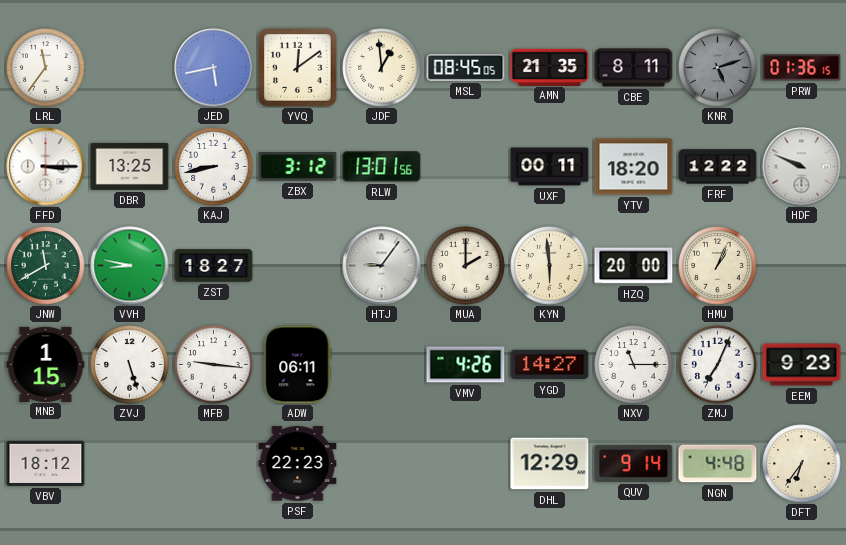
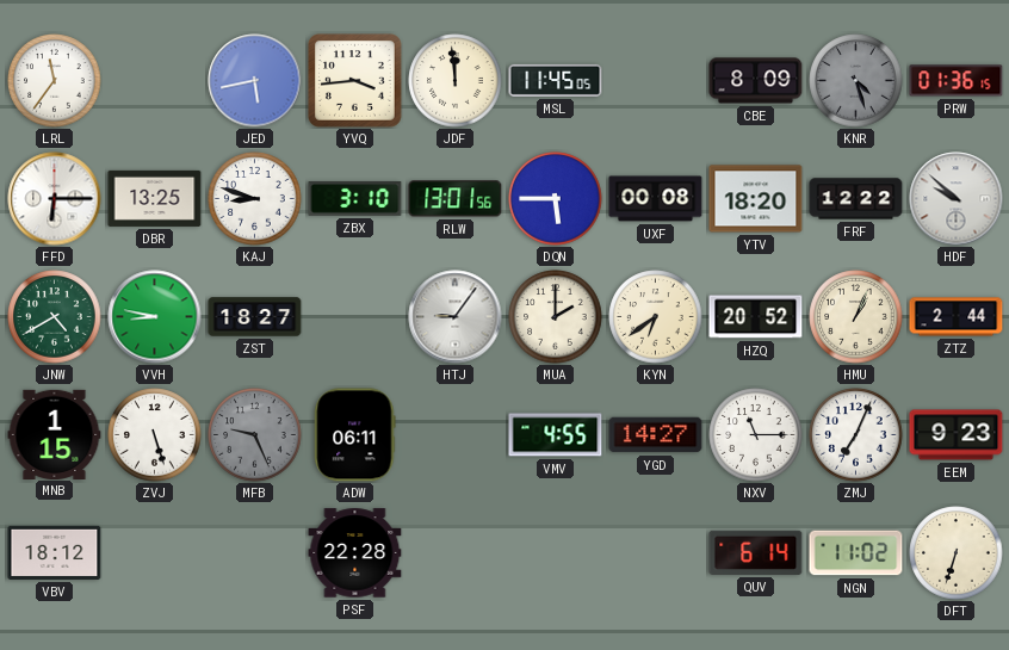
YVQ: 12:09 -> 3:44 (355, 81)
JDF: 12:59 -> 11:59 (456, 81)
MSL: 08:45 -> 11:45 (556, 80)
AMN: 21:35 -> none (550, 67)
CBE: 8:11 -> 8:09 (756, 81)
KNR: 5:12 -> 4:27 (856, 81)
FFD: 3:15 -> 6:15 (55, 199)
KAJ: 8:43 -> 8:48 (255, 199)
ZBX: 3:12 -> 3:10 (355, 199)
DQN: none -> 5:45 (556, 199)
UXF: 00:11 -> 00:08 (656, 199)
HDF: 9:49 -> 9:52 (957, 199)
JNW: 11:40 -> 4:40 (55, 317)
KYN: 5:59 -> 6:39 (656, 317)
HZQ: 20:00 -> 20:52 (756, 317)
ZTZ: none -> 2:44 (957, 317)
MFB: 9:16 -> 9:26 (255, 435)
MFB dial: white -> grey (255, 435)
VMV: 4:26 -> 4:55 (556, 435)
PSF: 22:23 -> 22:28 (355, 553)
DHL: 12:29 -> none (550, 464)
QUV: 9:14 -> 6:14 (756, 552)
NGN: 4:48 -> 11:02 (856, 553)
DFT: 6:36 -> 6:33 (957, 553)
